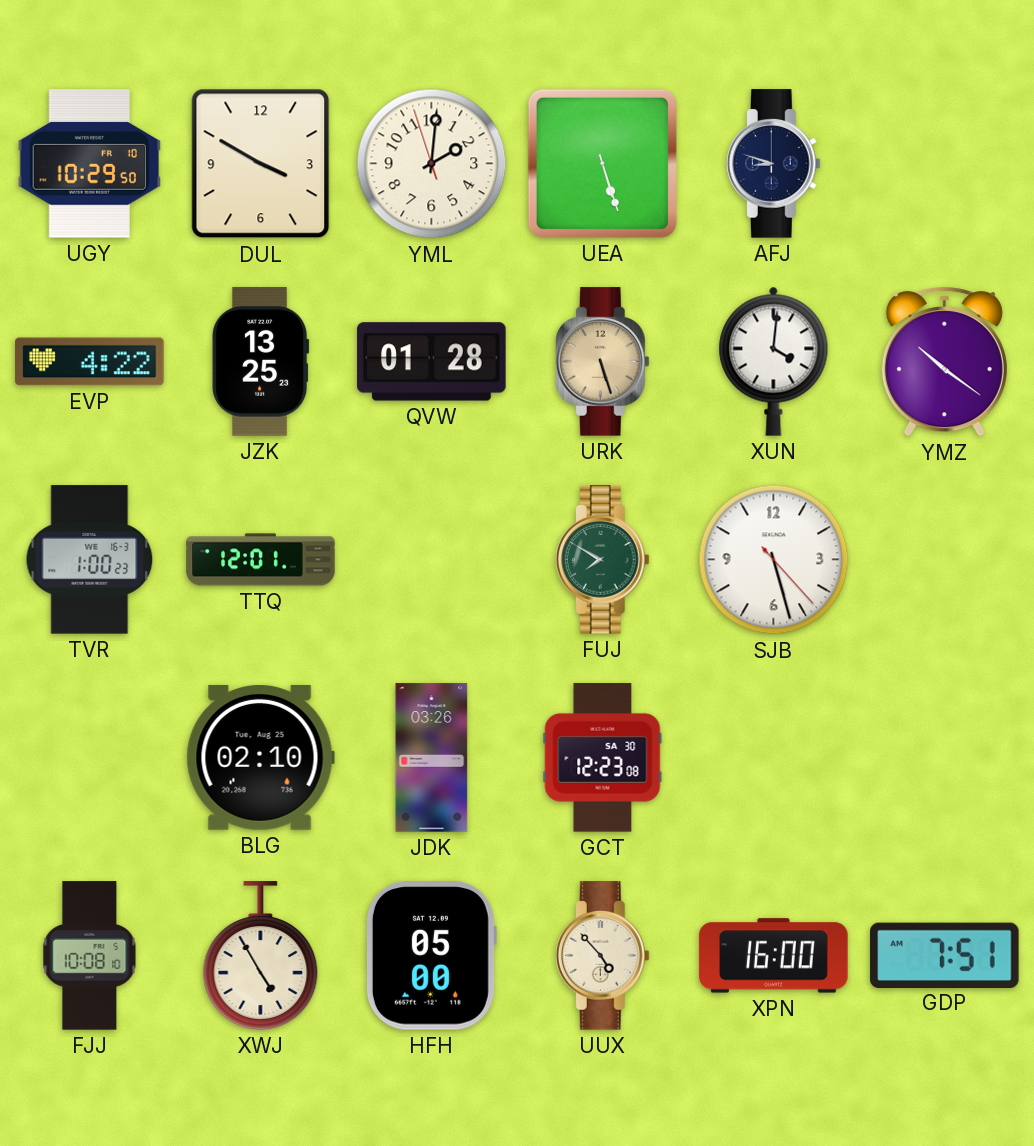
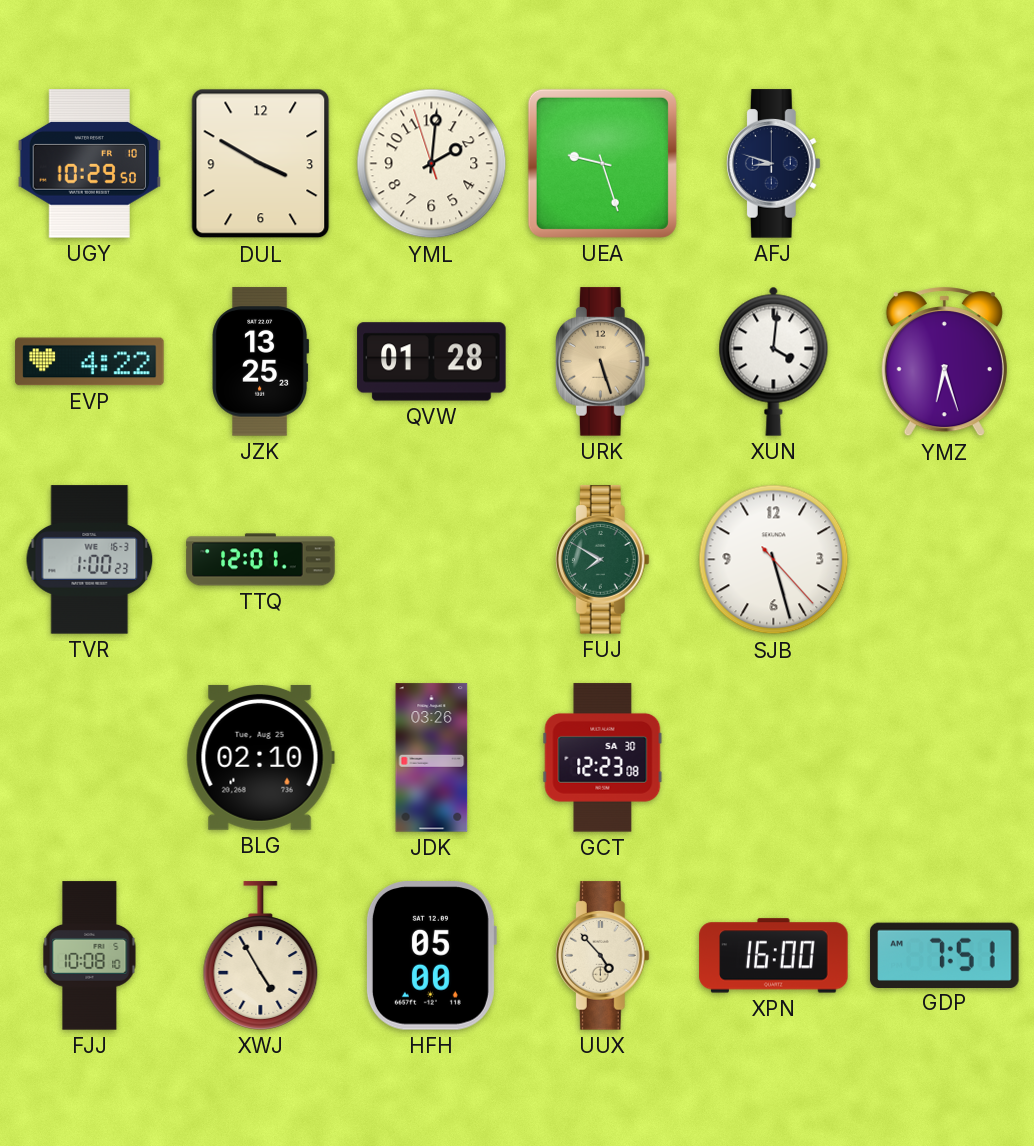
UEA: 5:27 -> 9:27 (602, 163)
YMZ: 10:21 -> 6:27 (944, 362)
